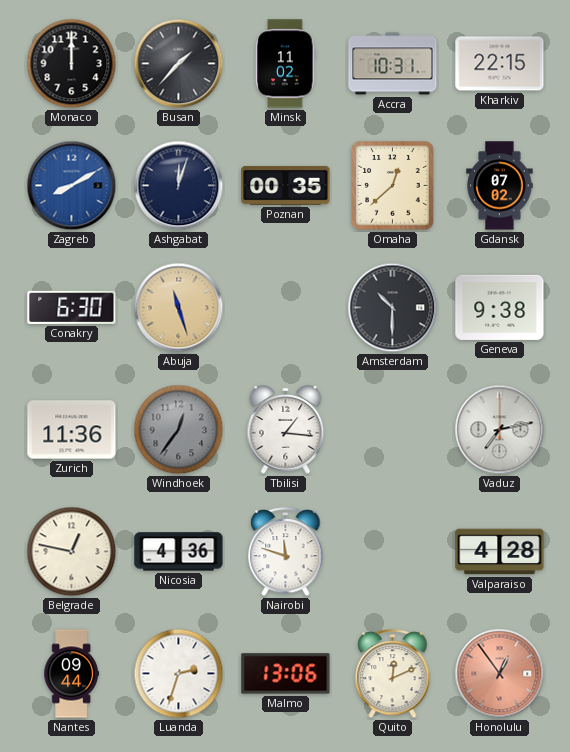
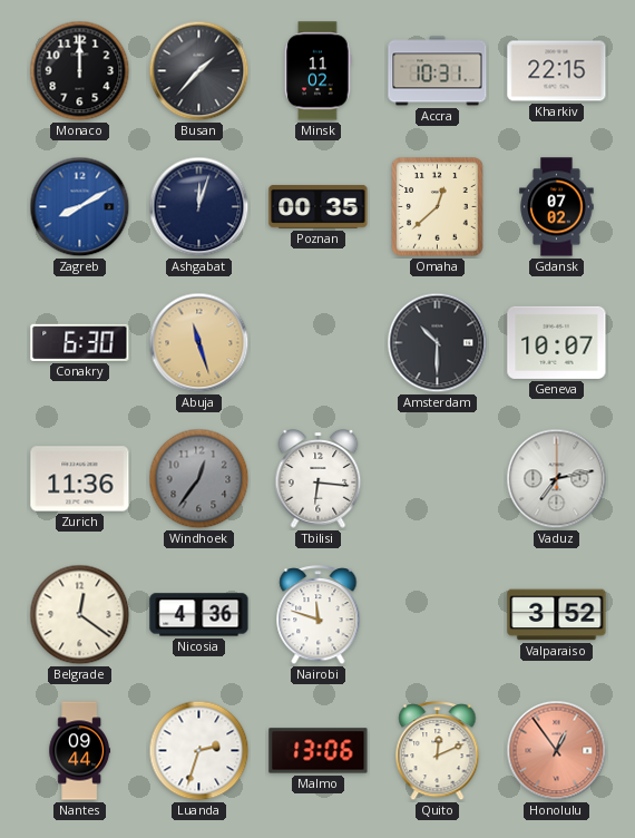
Geneva: 9:38 -> 10:07 (557, 342)
Tbilisi: 1:16 -> 6:16 (319, 479)
Belgrade: 12:47 -> 12:21 (80, 615)
Valparaiso: 4:28 -> 3:52 (557, 615)
